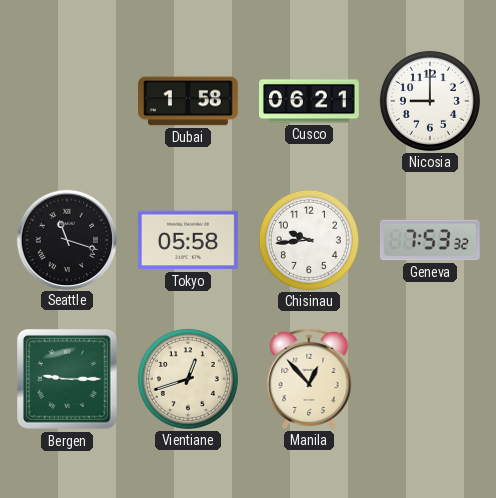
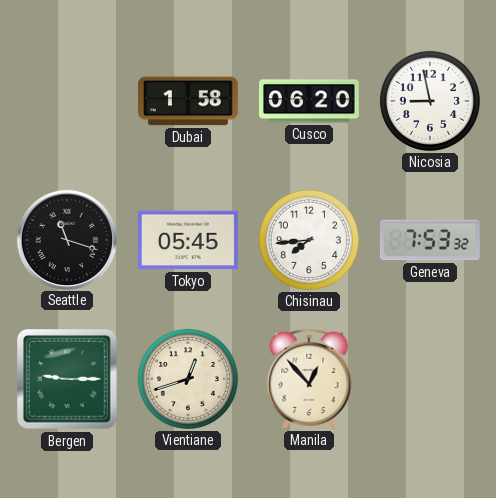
Cusco: 06:21 -> 06:20 (309, 101)
Nicosia: 9:00 -> 8:58 (430, 101)
Tokyo: 05:58 -> 05:45 (188, 240)
Chisinau: 9:44 -> 7:44 (309, 240)
